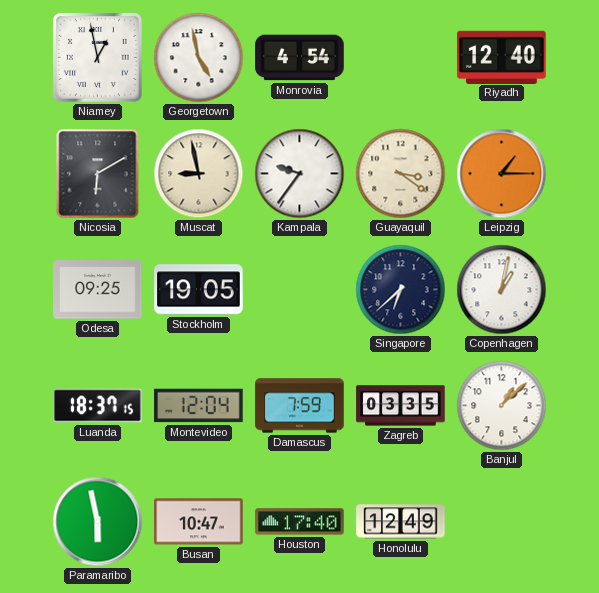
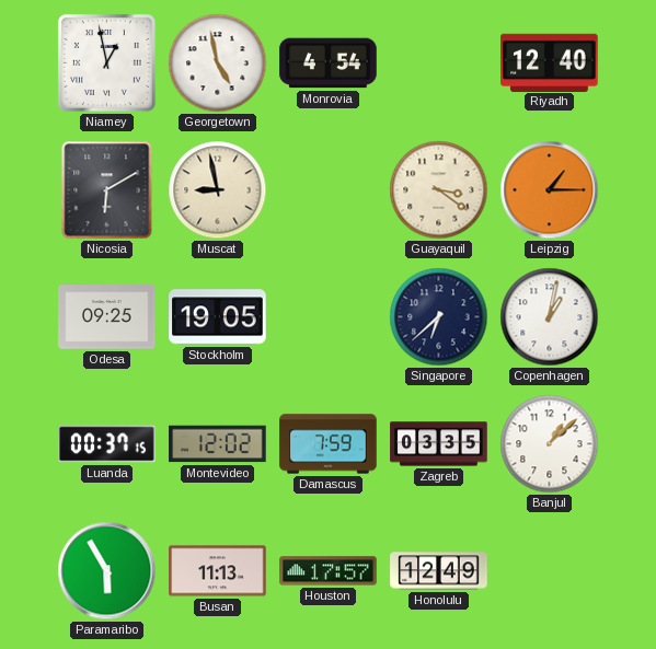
Kampala: 9:36 -> none (300, 174)
Luanda: 18:37 -> 00:37 (107, 444)
Montevideo: 12:04 -> 12:02 (218, 444)
Paramaribo: 5:58 -> 5:55 (107, 571)
Busan: 10:47 -> 11:13 (218, 571)
Houston: 17:40 -> 17:57 (329, 571)
